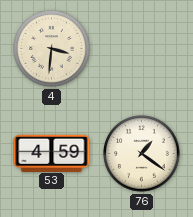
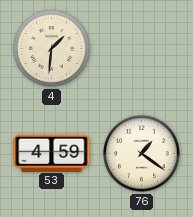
4: 3:31 -> 1:31 (52, 49)
